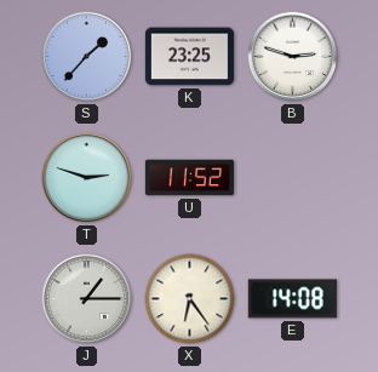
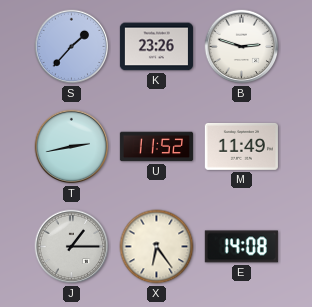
K: 23:25 -> 23:26 (156, 47)
T: 2:48 -> 2:43 (72, 147)
M: none -> 11:49 (241, 146)
